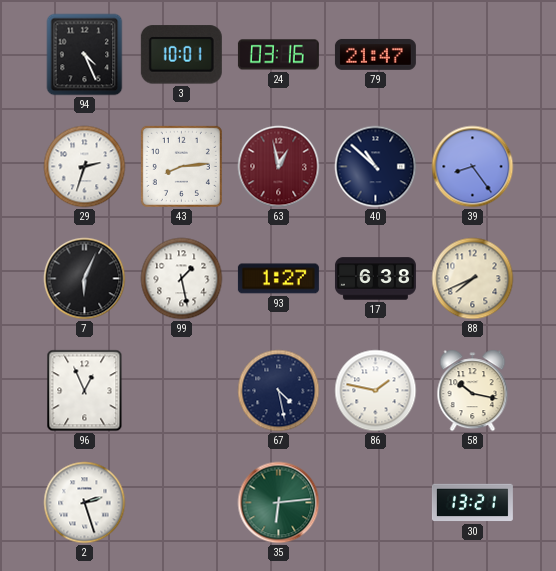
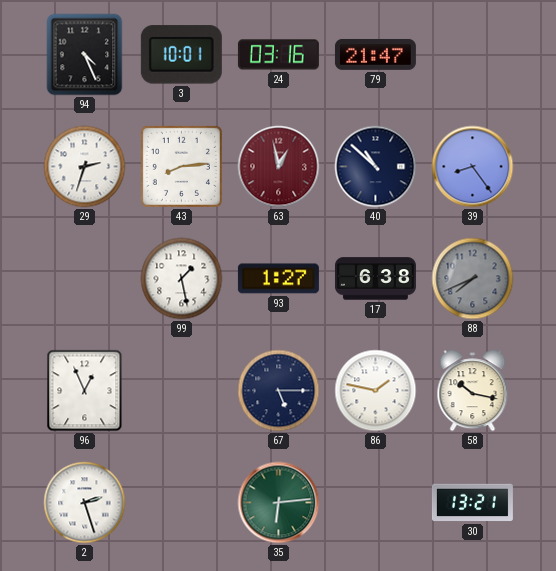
7: 6:04 -> none (85, 279)
88 dial: cream -> grey (473, 279)
67: 4:28 -> 5:15 (279, 391)
